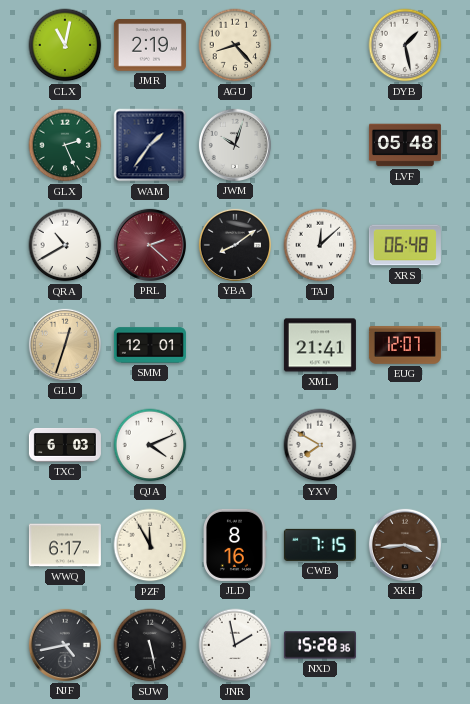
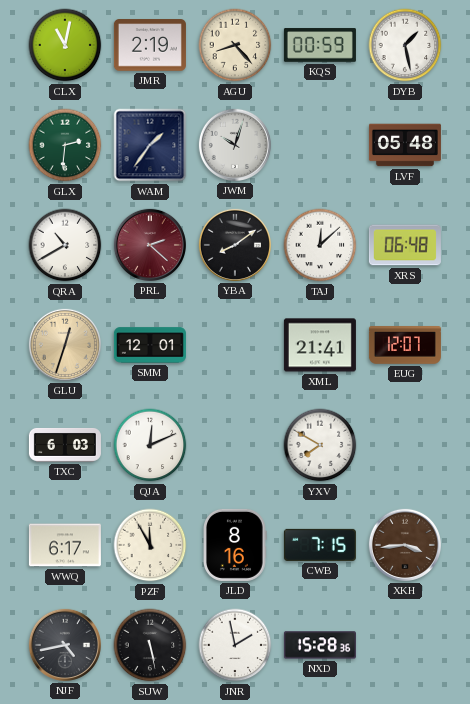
KQS: none -> 00:59 (320, 45)
GLX: 2:26 -> 2:31 (65, 145)
QJA: 4:11 -> 12:11 (150, 445)
